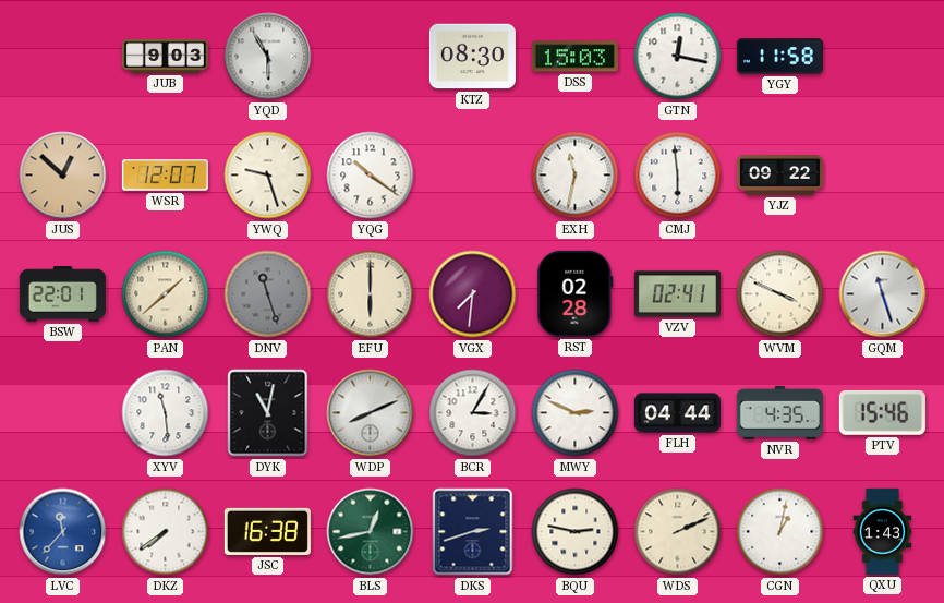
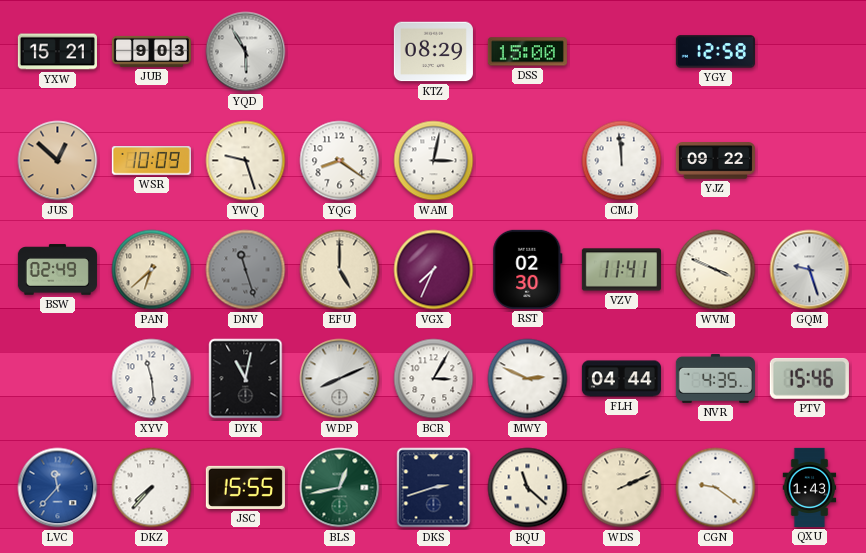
YXW: none -> 15:21 (57, 52)
KTZ: 08:30 -> 08:29 (433, 52)
DSS: 15:03 -> 15:00 (527, 52)
GTN: 12:17 -> none (678, 57)
YGY: 11:58 -> 12:58 (715, 52)
WSR: 12:07 -> 10:09 (151, 161)
YQG: 10:21 -> 8:21 (340, 161)
WAM: none -> 3:02 (434, 161)
EXH: 11:32 -> none (576, 176)
CMJ: 5:59 -> 11:59 (622, 161)
BSW: 22:01 -> 02:49 (57, 270)
PAN: 1:38 -> 6:38 (152, 270)
EFU: 6:00 -> 5:00 (340, 270)
VGX: 7:31 -> 7:34 (434, 270)
RST: 02:28 -> 02:30 (528, 269)
VZV: 02:41 -> 11:41 (621, 270)
GQM: 11:27 -> 9:27 (810, 270)
DKZ: 7:39 -> 7:37 (152, 488)
JSC: 16:38 -> 15:55 (245, 487)
BQU: 2:47 -> 11:22 (528, 488)
CGN: 1:02 -> 9:21 (716, 488)
